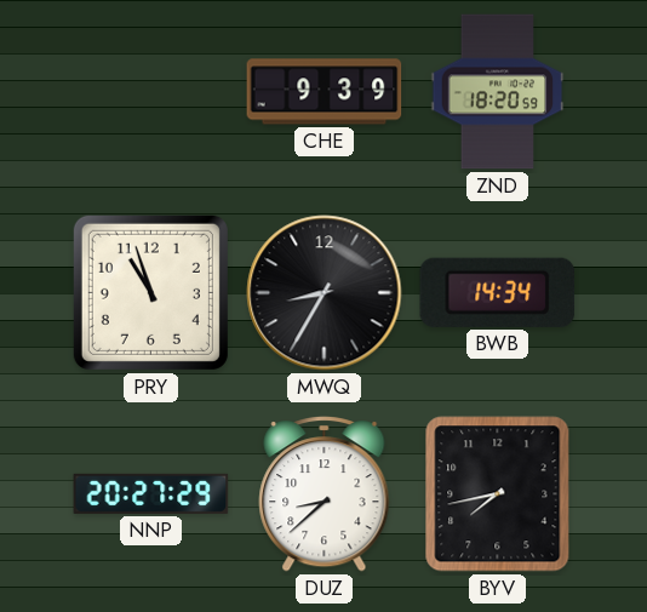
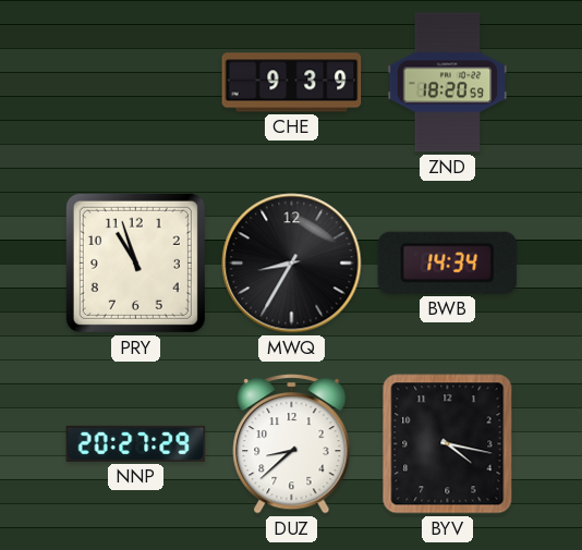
BYV: 7:43 -> 4:17 (448, 444)
